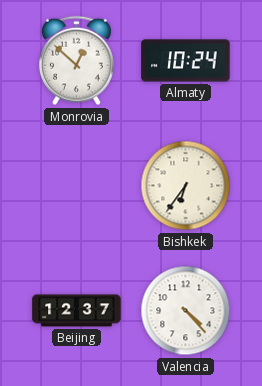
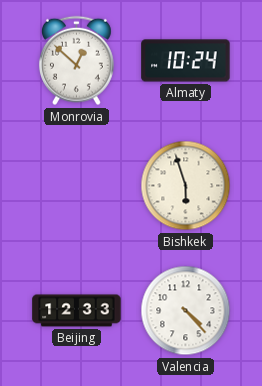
Bishkek: 6:36 -> 5:57 (186, 186)
Beijing: 12:37 -> 12:33 (77, 311)
